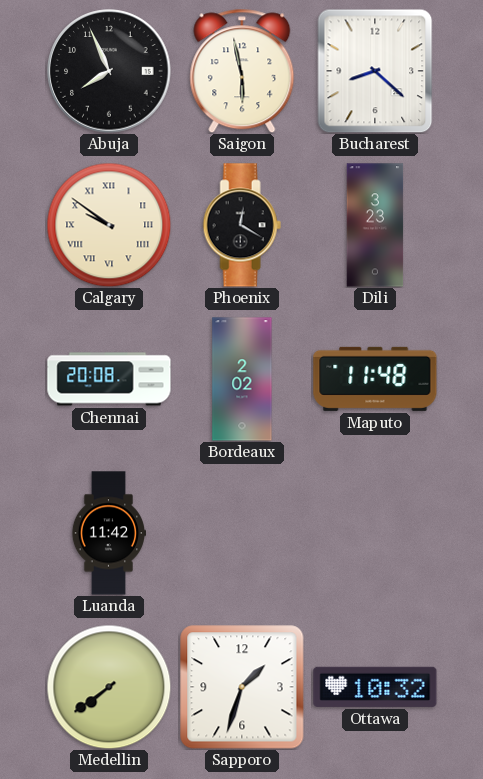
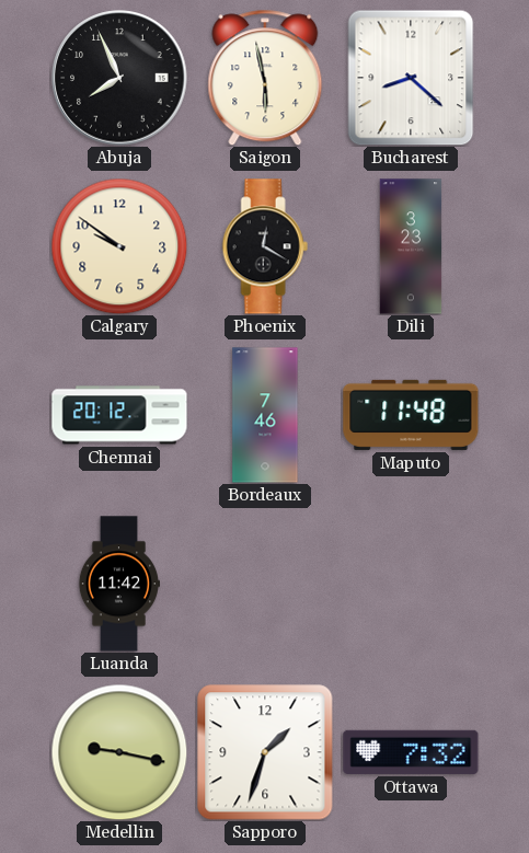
Calgary numerals: Roman -> Arabic (119, 246)
Chennai: 20:08 -> 20:12 (119, 415)
Bordeaux: 2:02 -> 7:46 (265, 415)
Medellin: 7:39 -> 9:17 (119, 752)
Ottawa: 10:32 -> 7:32 (411, 752)
